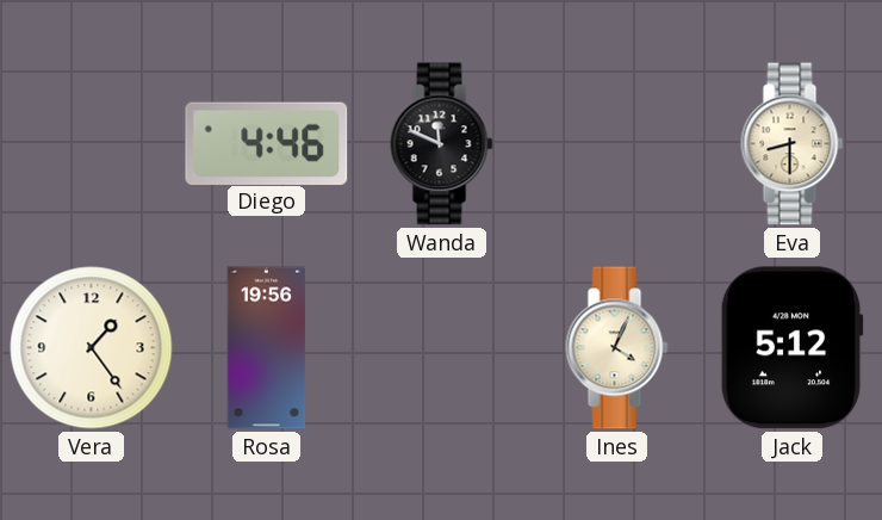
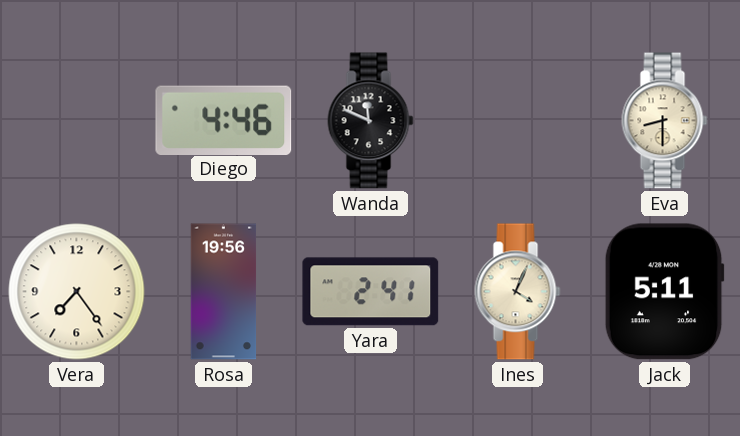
Vera: 1:24 -> 7:24 (77, 292)
Yara: none -> 2:41 (371, 292)
Jack: 5:12 -> 5:11 (664, 292)
